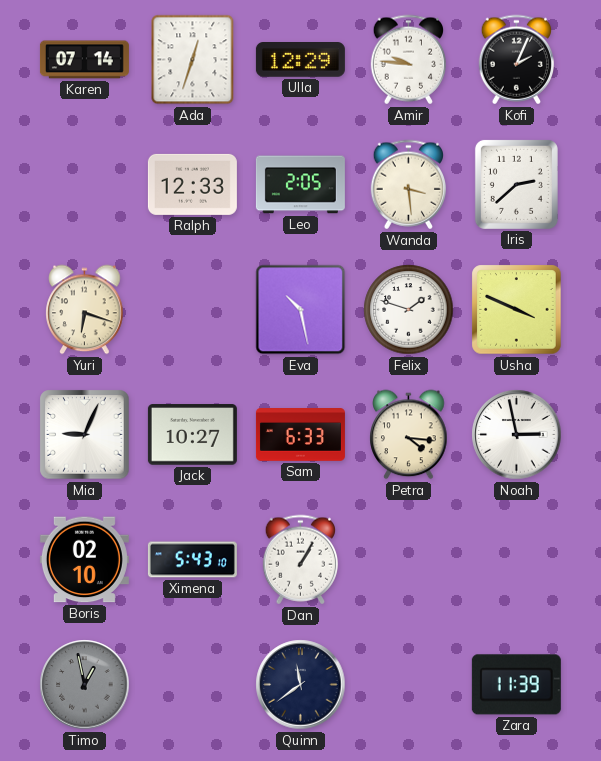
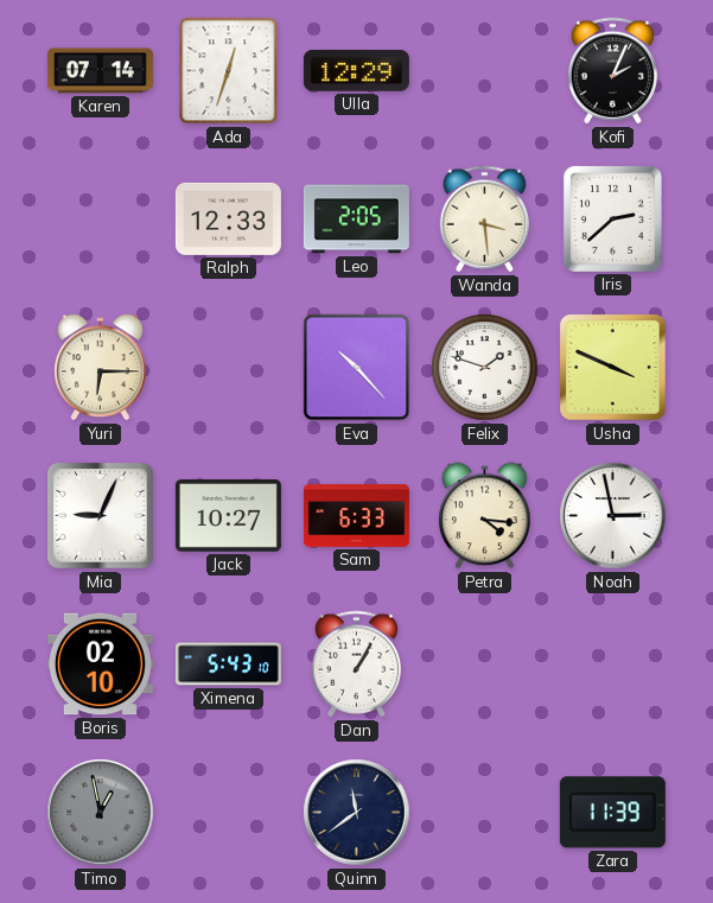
Amir: 9:46 -> none (408, 60)
Yuri: 6:18 -> 6:15 (101, 368)
Eva: 10:28 -> 10:23 (357, 368)
